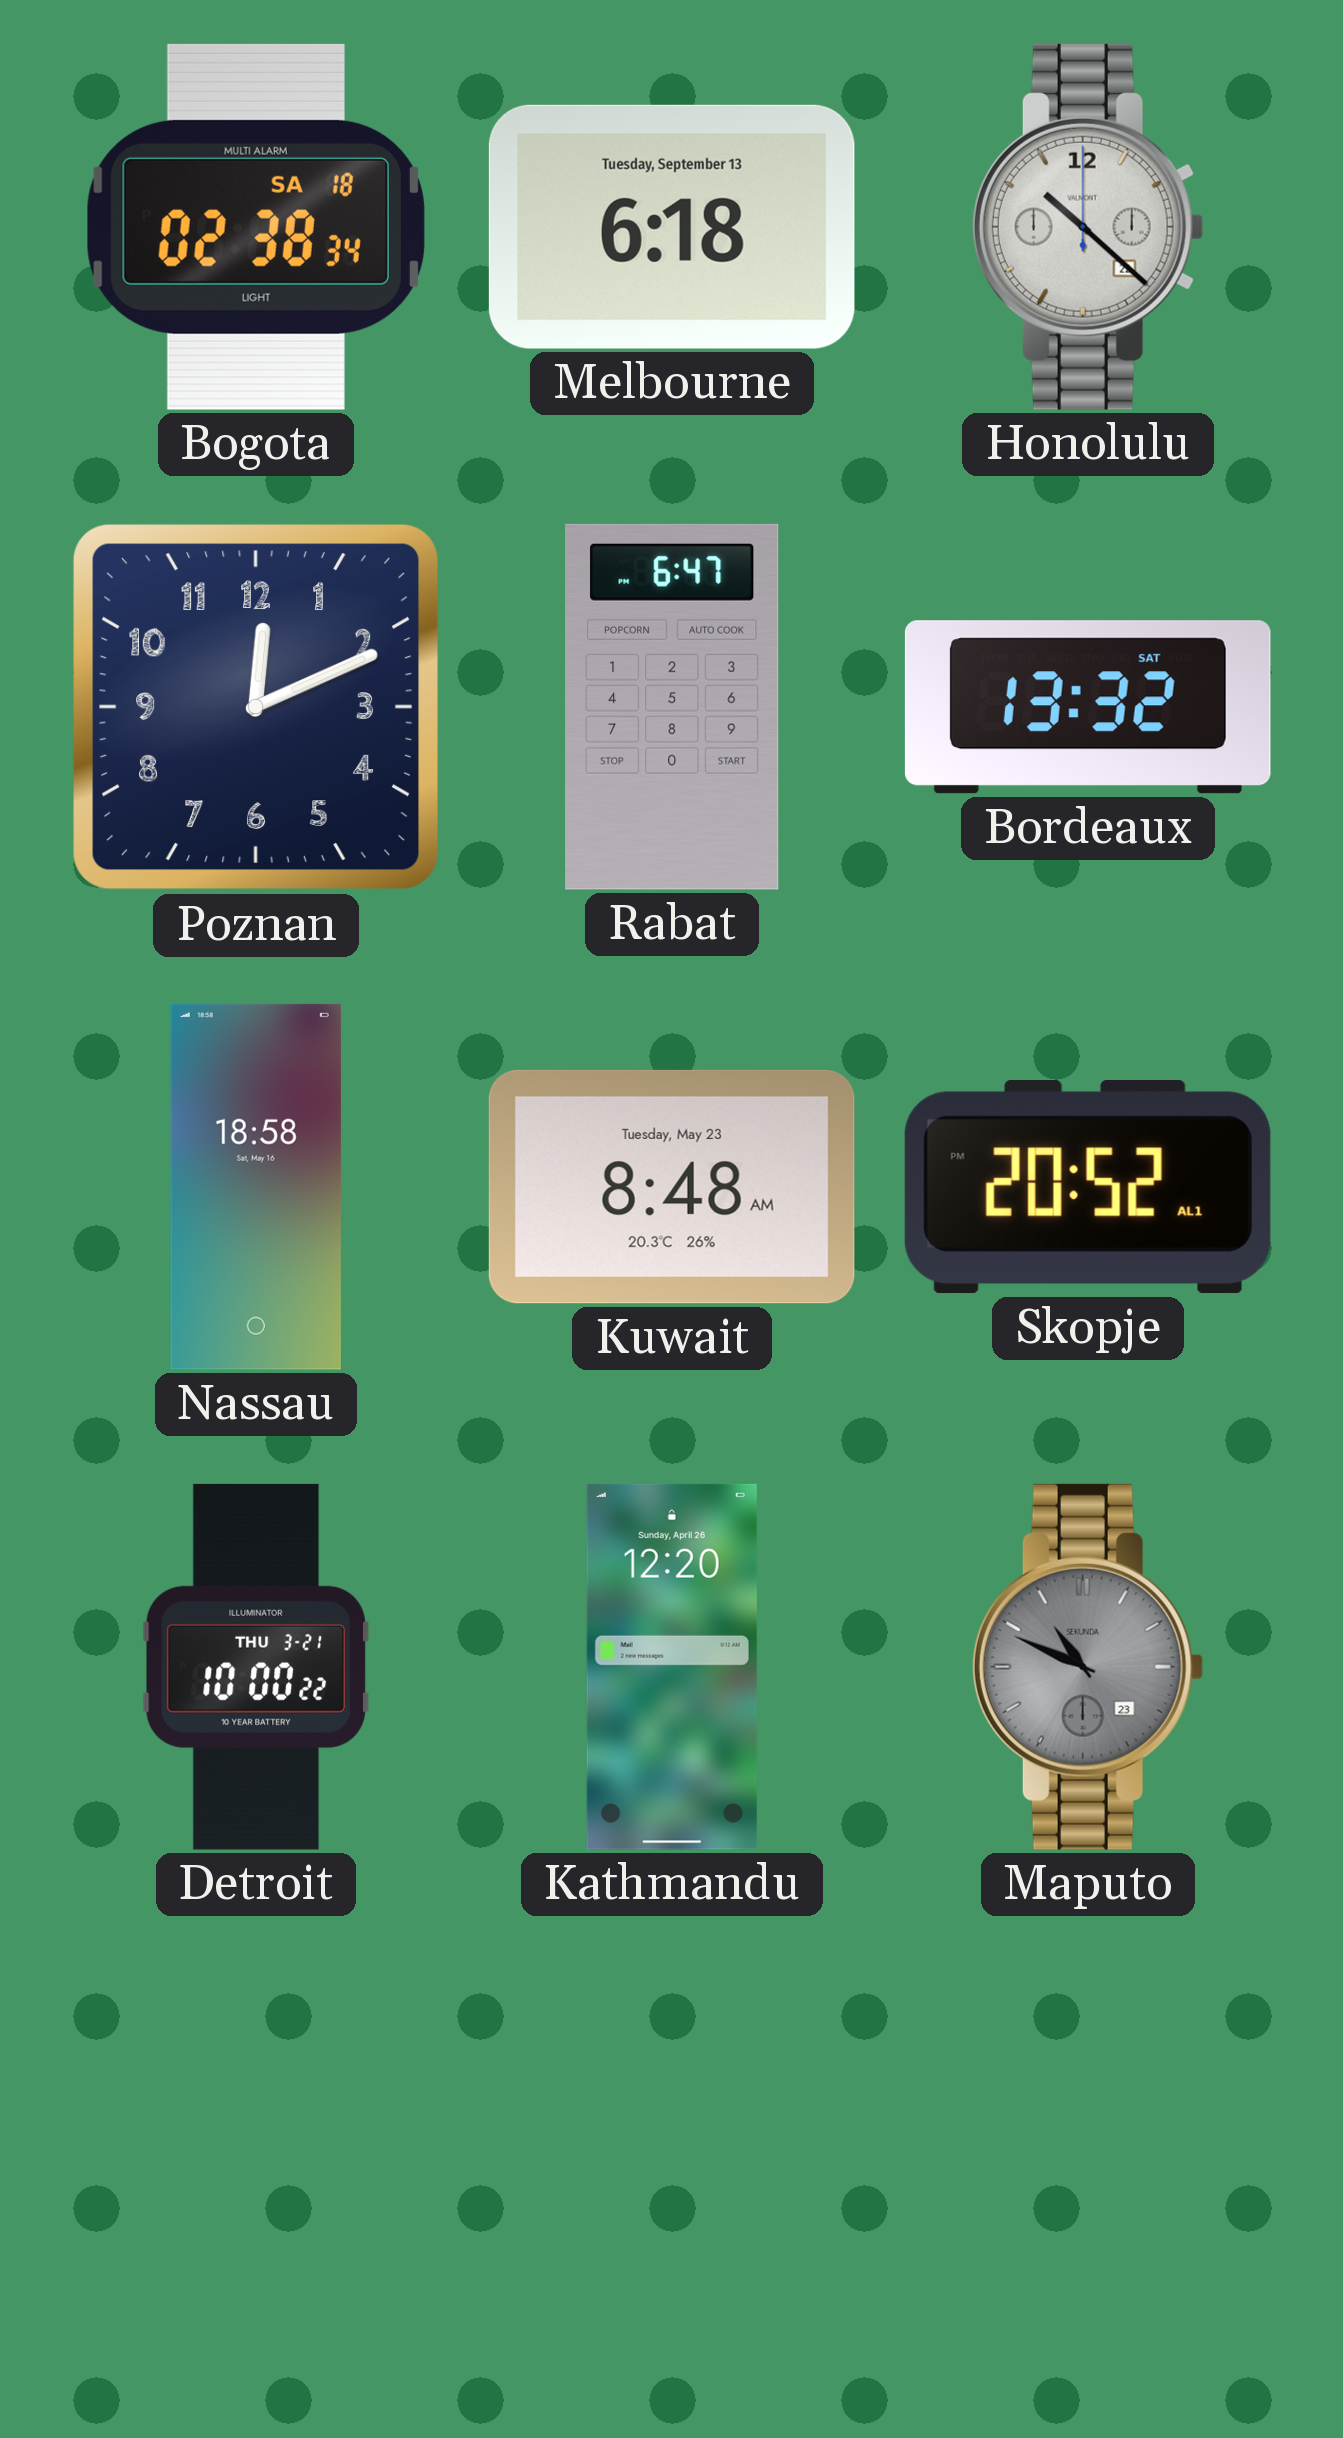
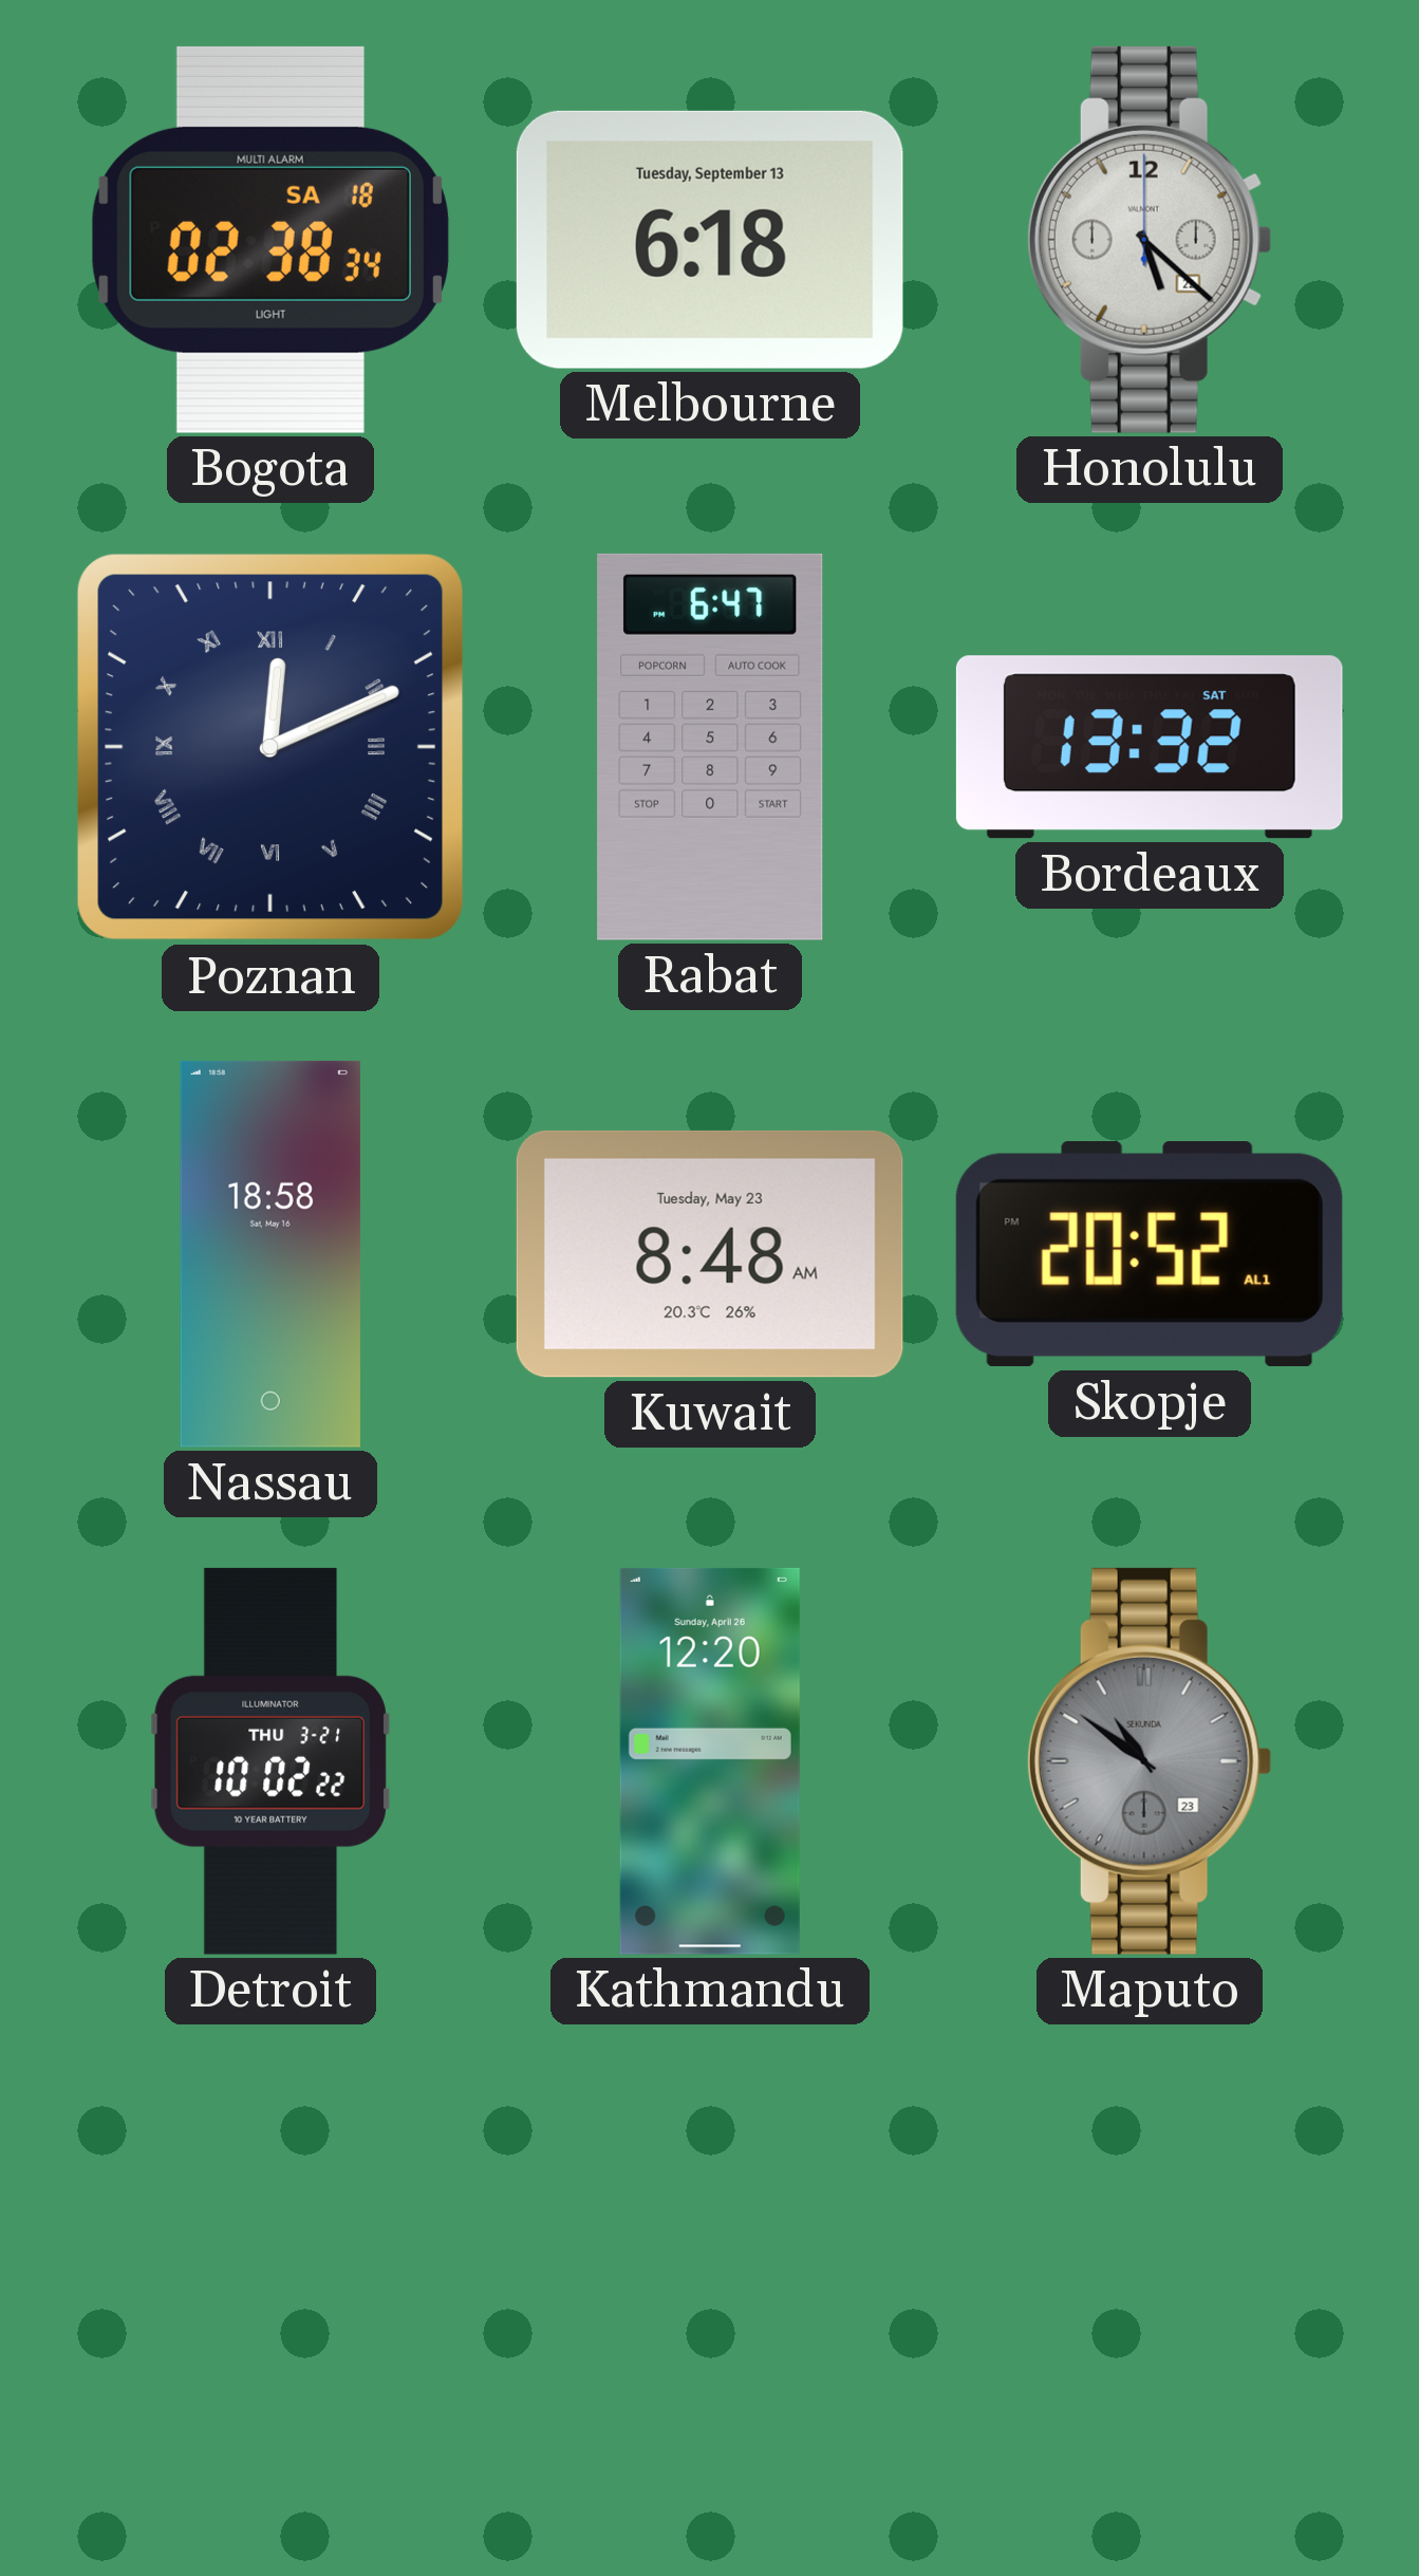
Honolulu: 10:22 -> 5:22 (1150, 240)
Poznan numerals: Arabic -> Roman (270, 747)
Detroit: 10:00 -> 10:02 (270, 1761)
Maputo: 10:49 -> 10:51 (1150, 1761)
